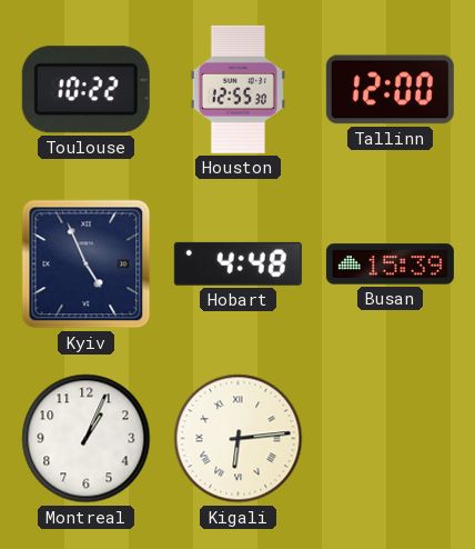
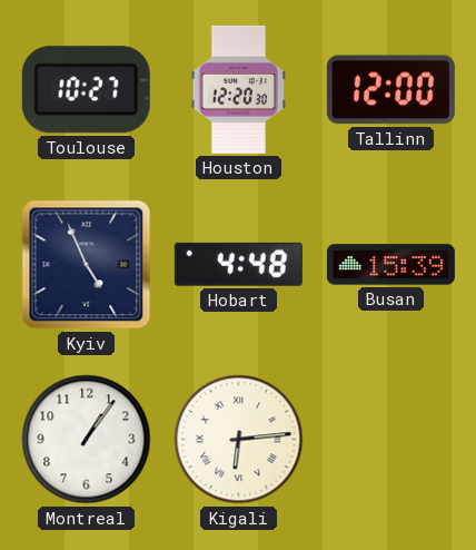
Toulouse: 10:22 -> 10:27 (86, 90)
Houston: 12:55 -> 12:20 (238, 89)
Montreal: 1:04 -> 1:06 (87, 440)
